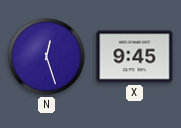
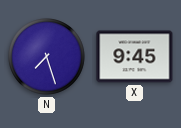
N: 12:27 -> 7:27 (47, 57)
